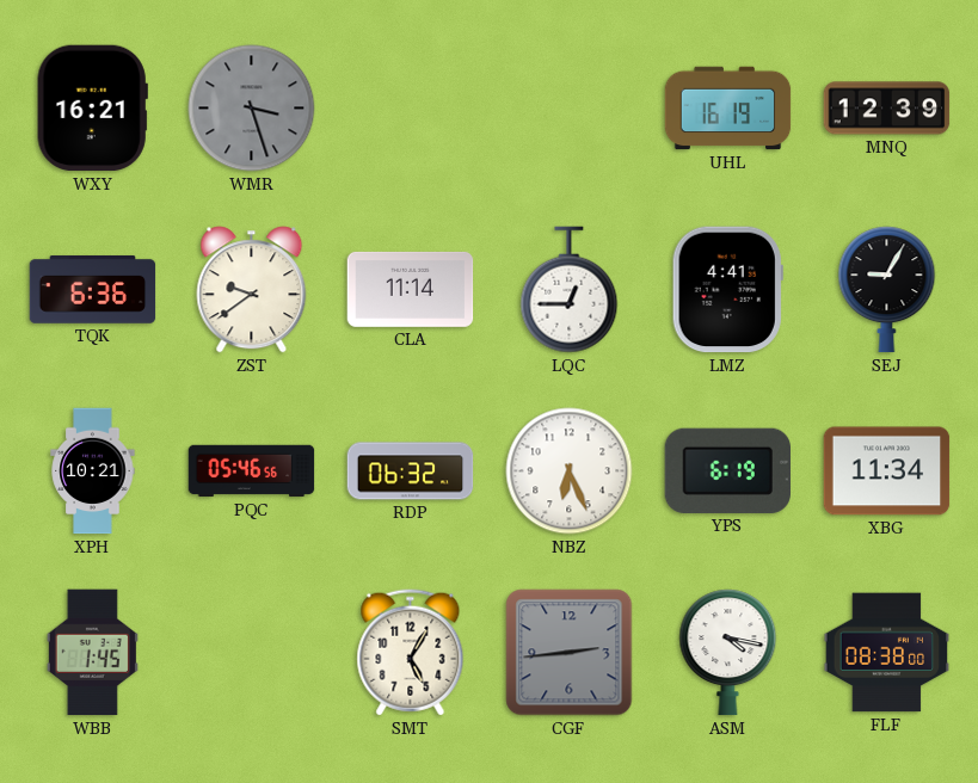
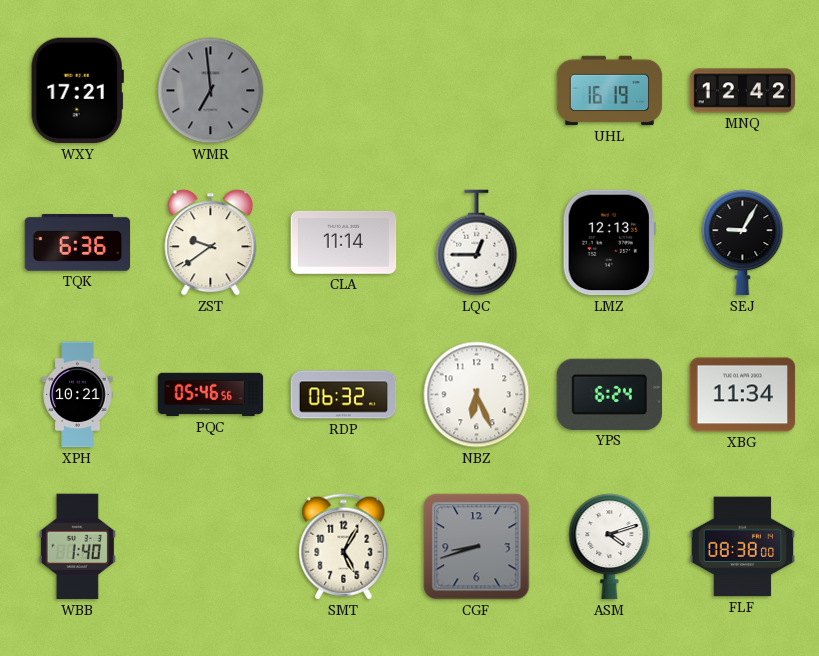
WXY: 16:21 -> 17:21 (77, 91)
WMR: 3:27 -> 6:59 (211, 91)
MNQ: 12:39 -> 12:42 (743, 91)
LMZ: 4:41 -> 12:13 (609, 243)
YPS: 6:19 -> 6:24 (609, 394)
WBB: 1:45 -> 1:40 (77, 547)
CGF: 2:44 -> 8:42 (477, 547)
ASM: 4:17 -> 4:12 (610, 547)
